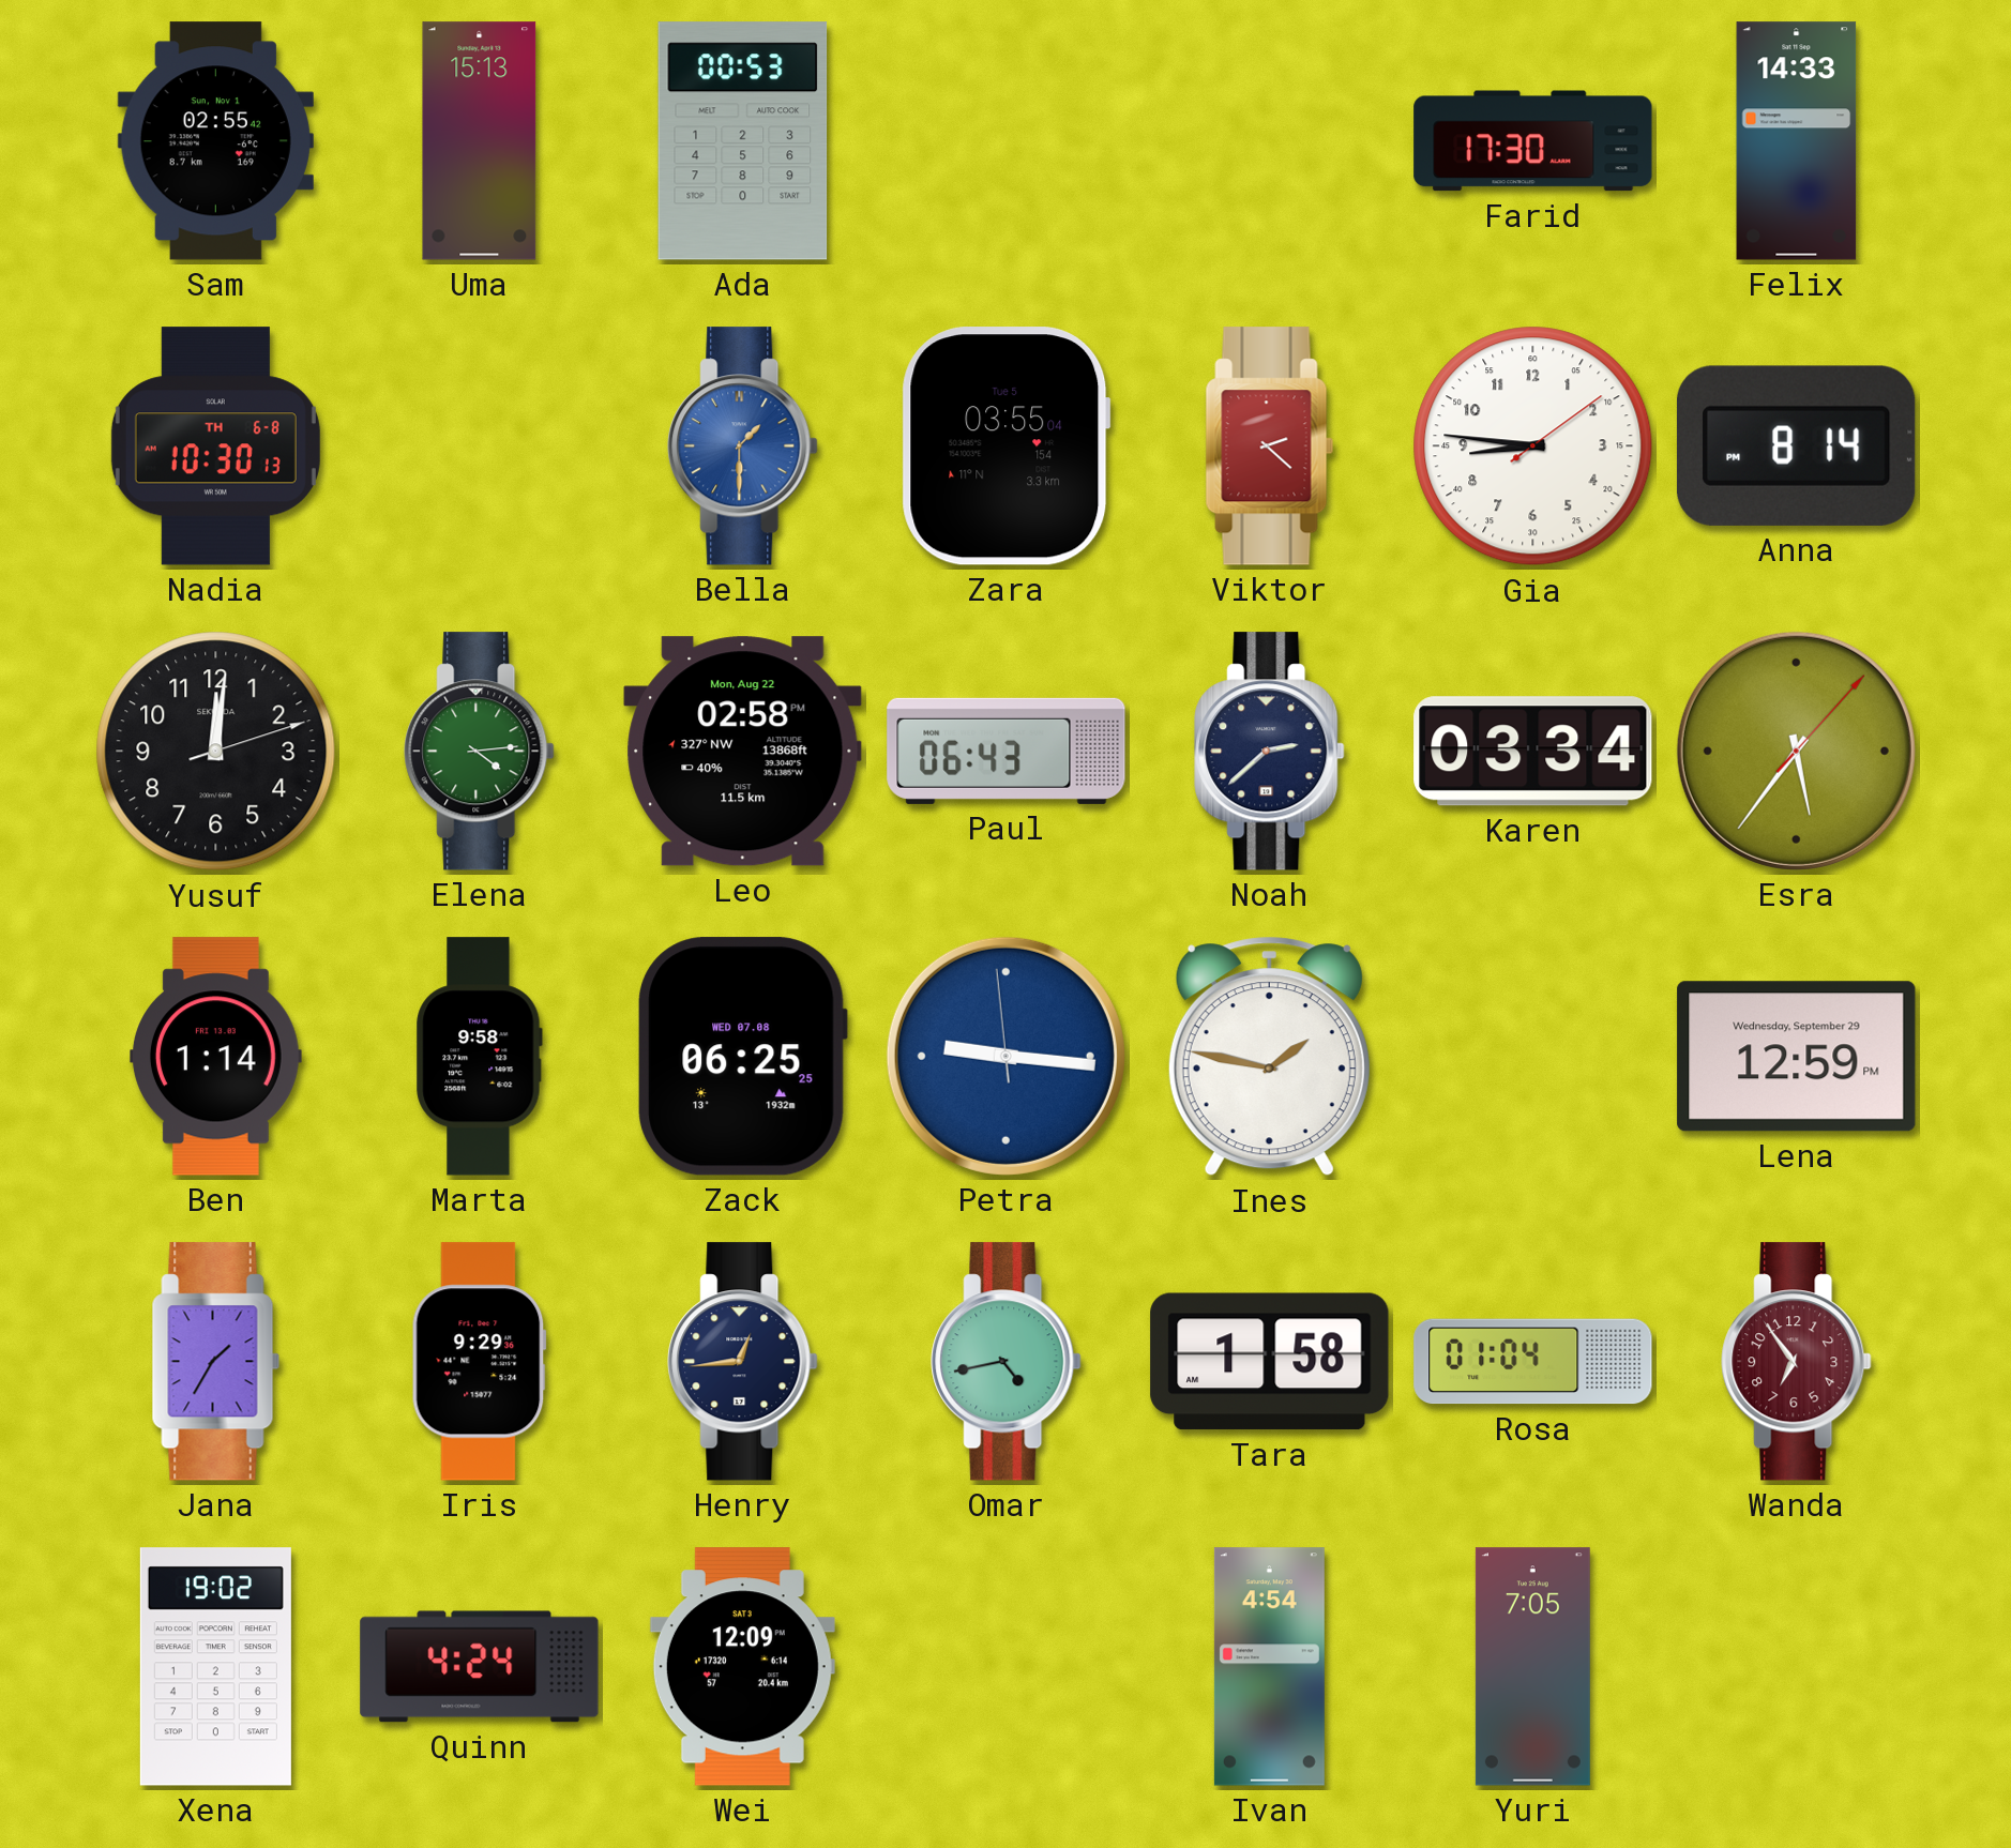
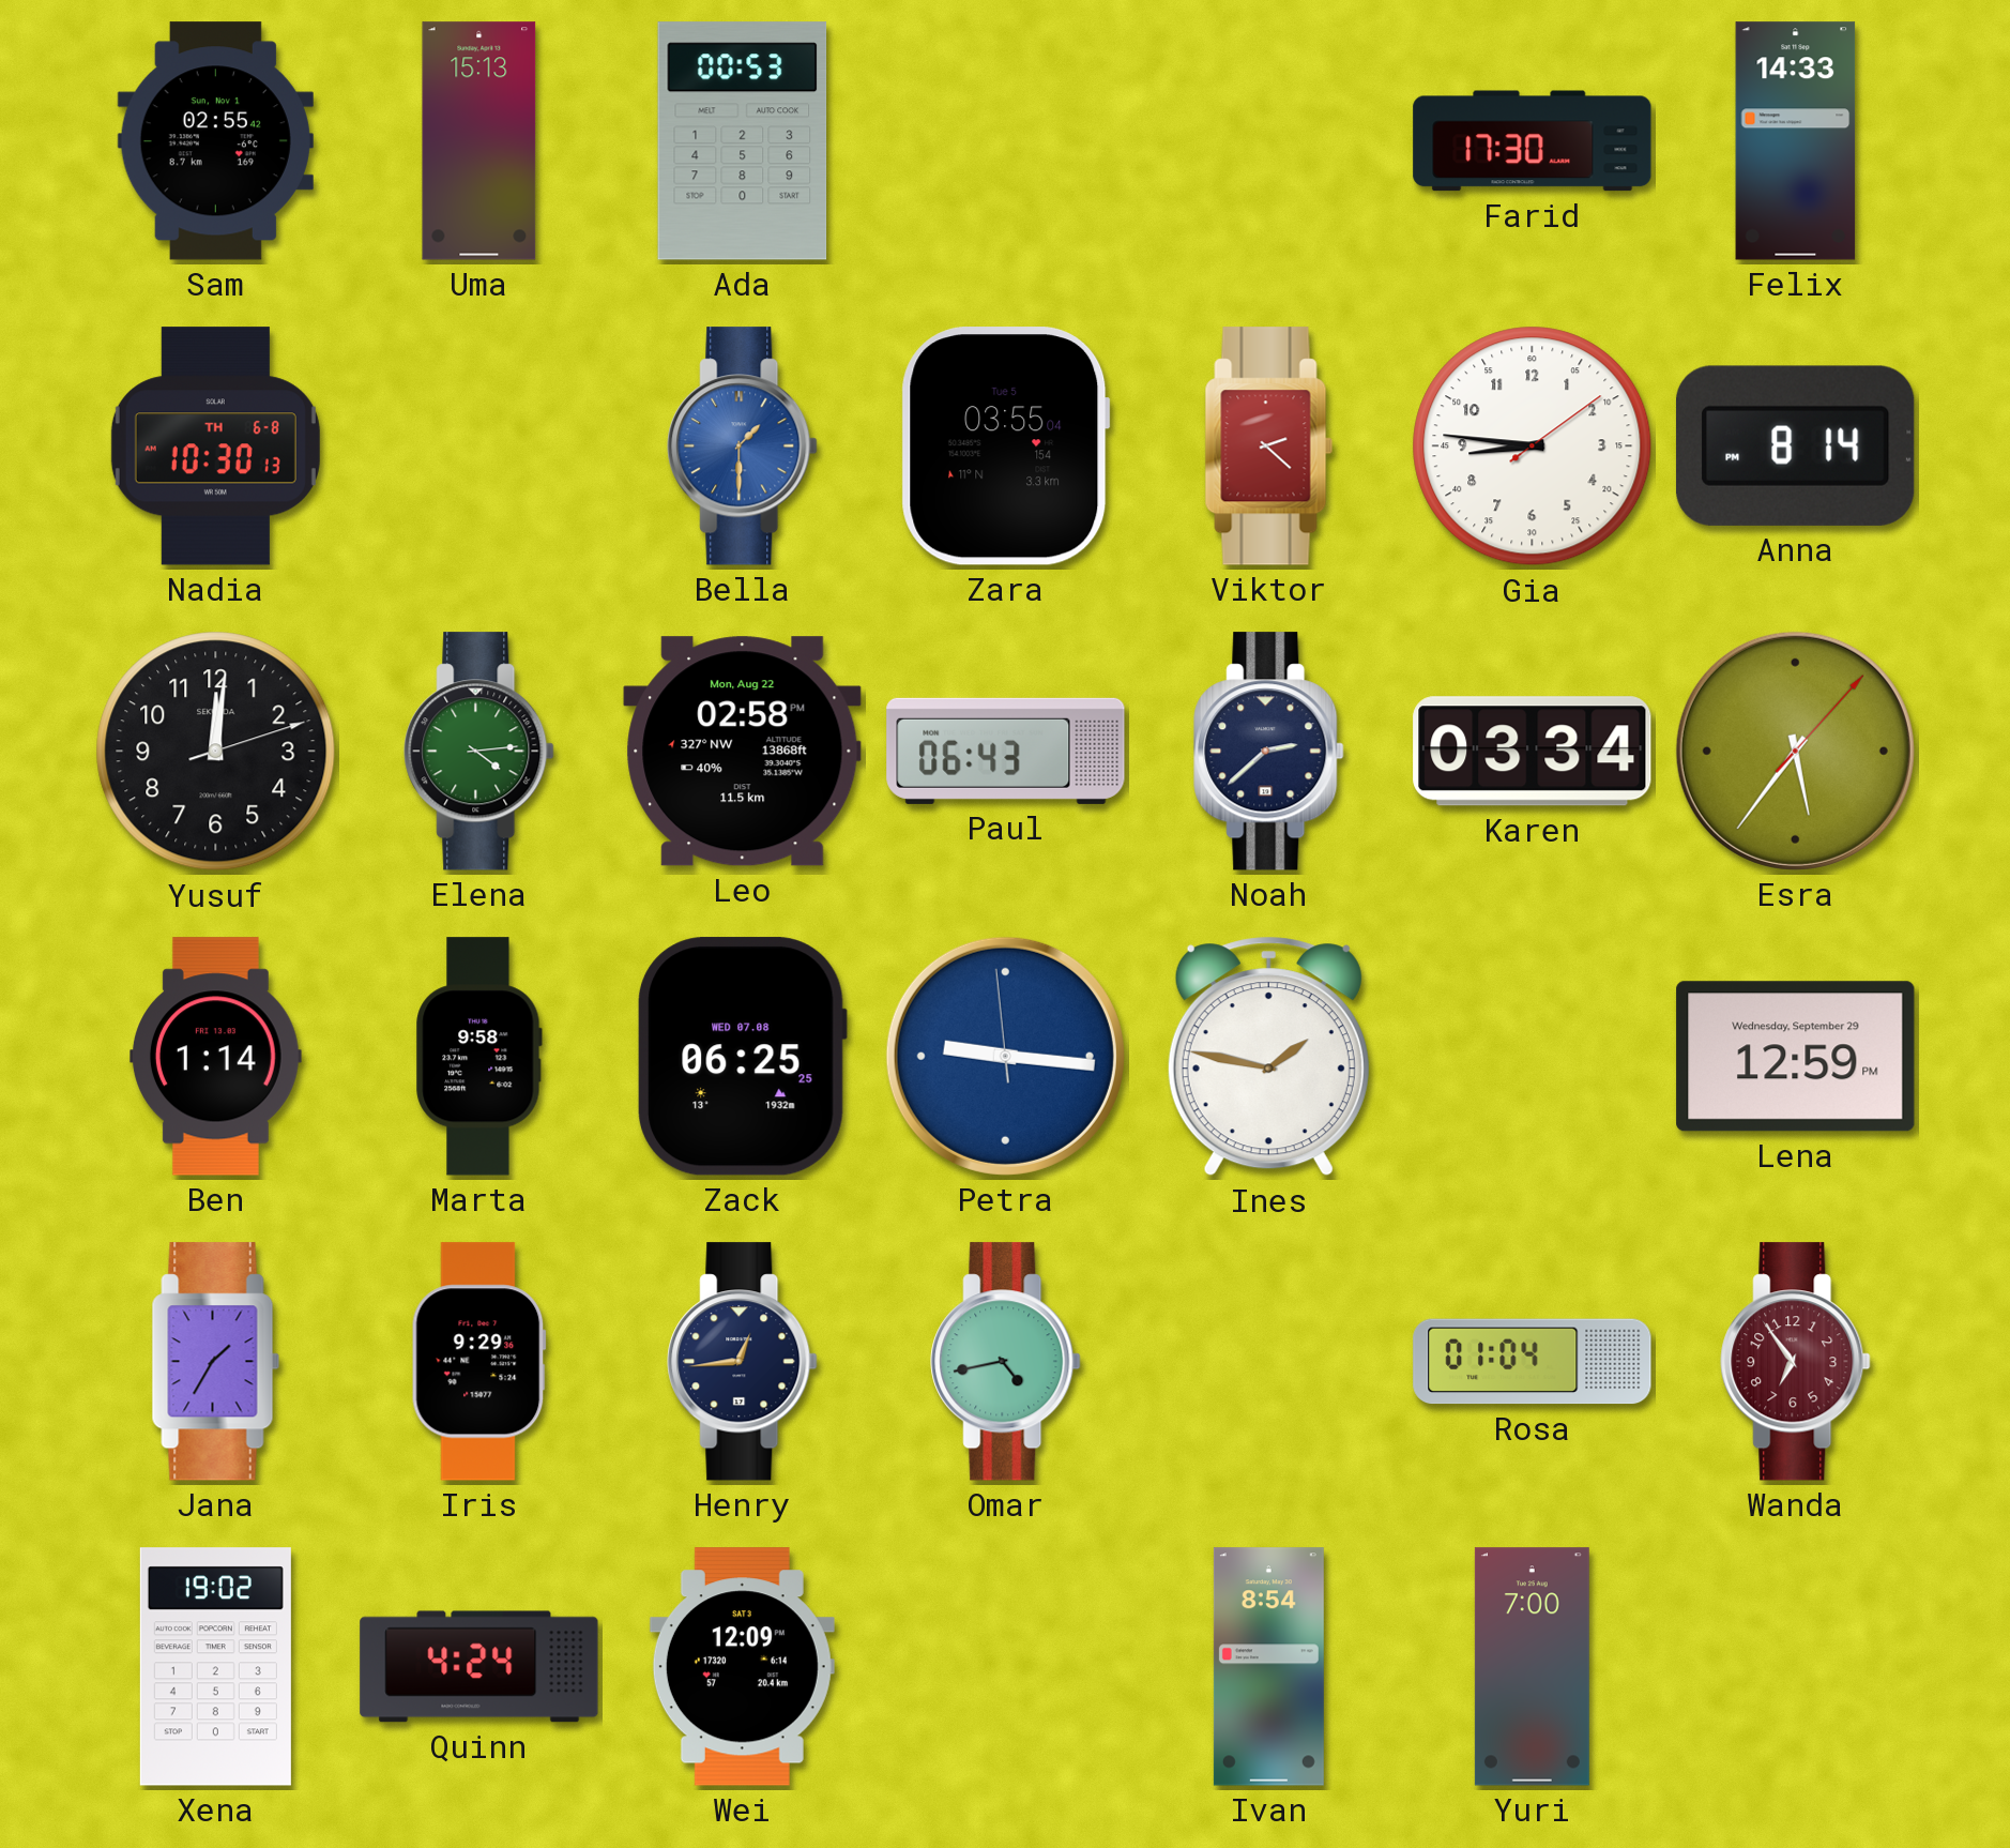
Tara: 1:58 -> none (1270, 1362)
Ivan: 4:54 -> 8:54 (1268, 1667)
Yuri: 7:05 -> 7:00 (1532, 1667)
